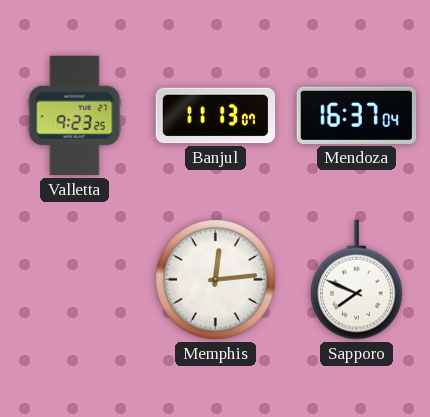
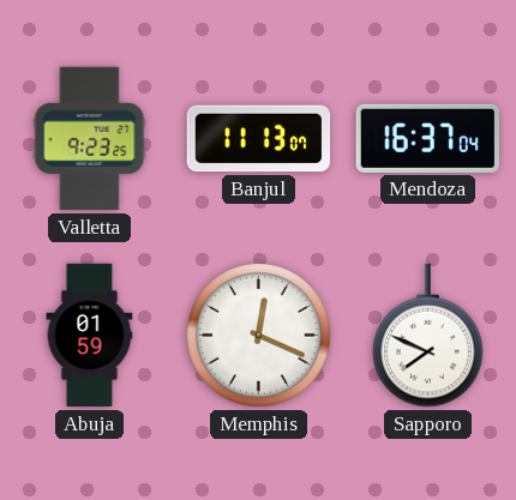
Abuja: none -> 01:59 (90, 336)
Memphis: 12:14 -> 12:19 (259, 336)
